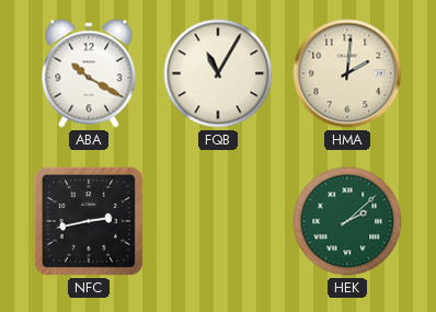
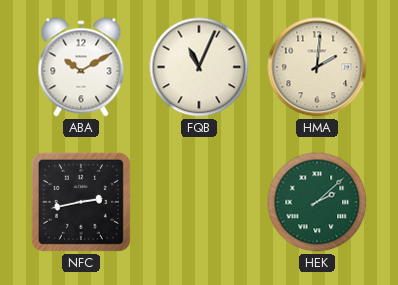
ABA: 10:20 -> 10:10 (81, 67)
FQB: 11:05 -> 11:04 (199, 67)
